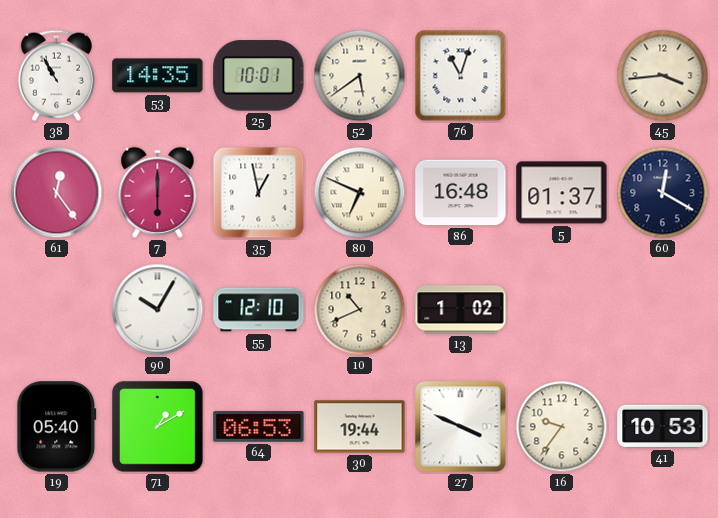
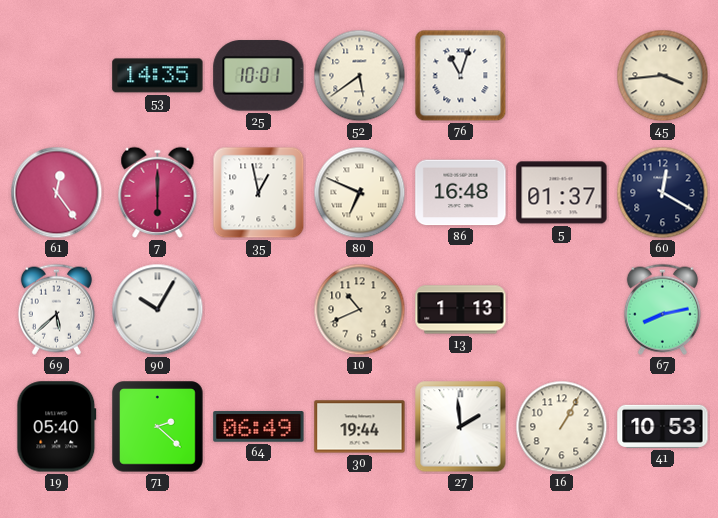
38: 10:55 -> none (56, 75)
69: none -> 5:38 (56, 309)
55: 12:10 -> none (259, 310)
13: 1:02 -> 1:13 (461, 310)
67: none -> 8:13 (662, 309)
71: 1:10 -> 2:22 (158, 427)
64: 06:53 -> 06:49 (259, 427)
27: 3:49 -> 1:59 (461, 427)
16: 9:36 -> 1:05 (562, 427)
